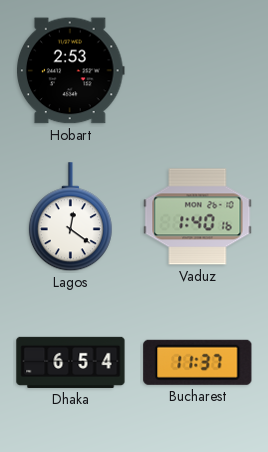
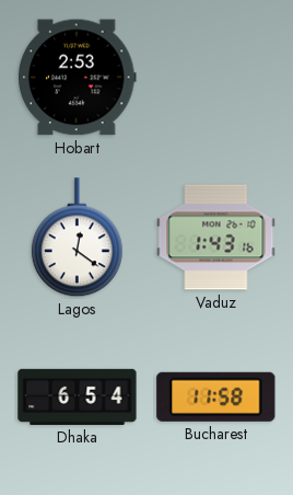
Vaduz: 1:40 -> 1:43 (216, 238)
Bucharest: 11:37 -> 11:58 (216, 396)
